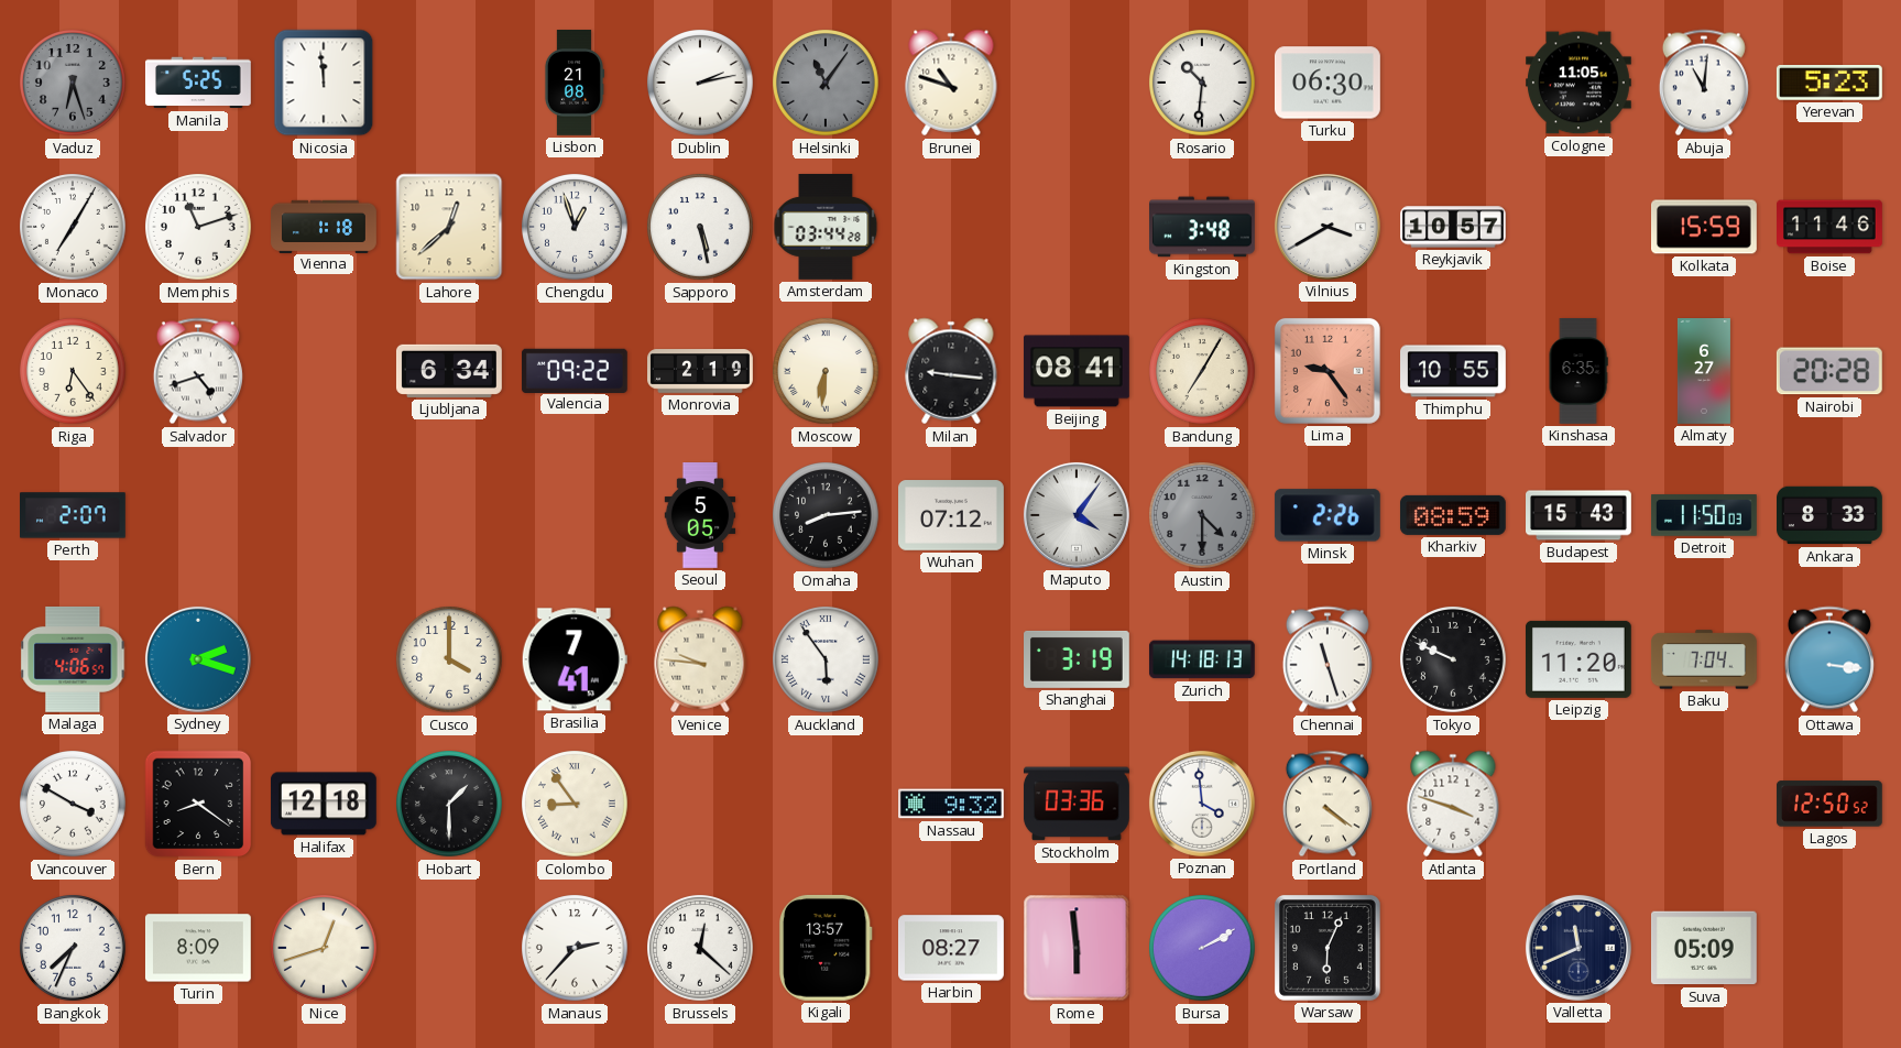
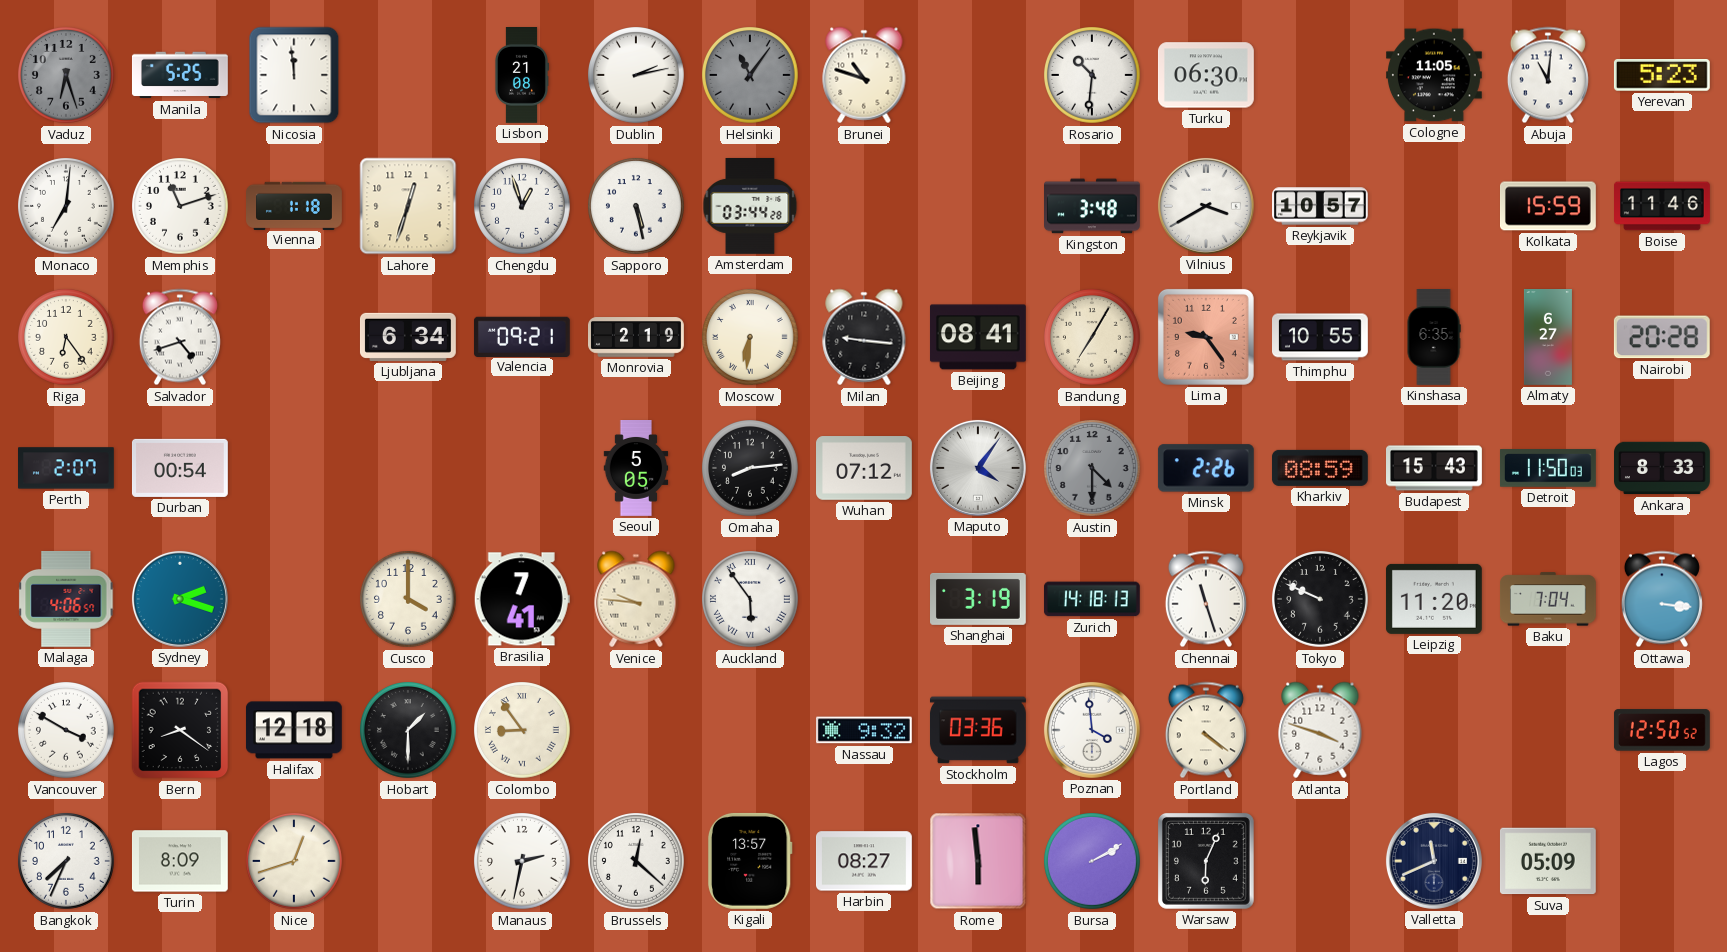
Monaco: 7:05 -> 7:01 (67, 207)
Lahore: 12:38 -> 12:33 (408, 206)
Valencia: 09:22 -> 09:21 (522, 336)
Durban: none -> 00:54 (180, 468)
Manaus: 2:37 -> 2:32 (523, 862)
